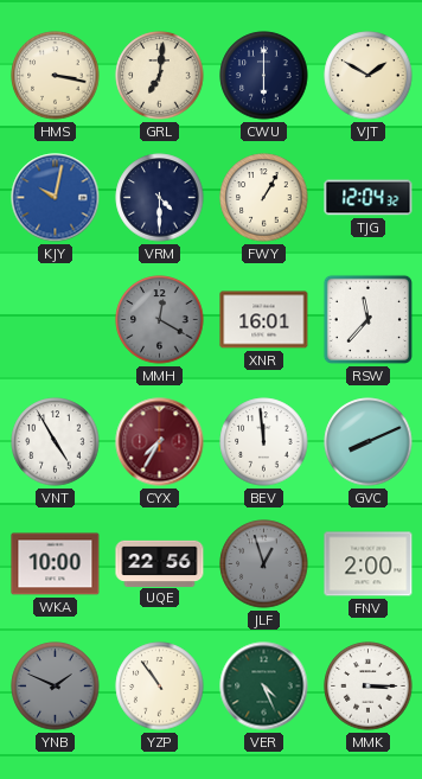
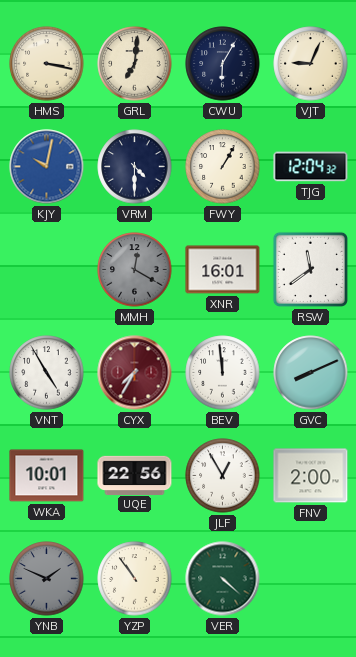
CWU: 6:00 -> 6:05 (223, 64)
VJT: 1:50 -> 9:04 (311, 64)
RSW: 11:37 -> 11:39 (310, 269)
WKA: 10:00 -> 10:01 (47, 476)
JLF: 12:57 -> 12:55 (223, 476)
JLF dial: grey -> white (223, 476)
VER: 4:26 -> 4:22 (223, 579)
MMK: 3:15 -> none (369, 687)
